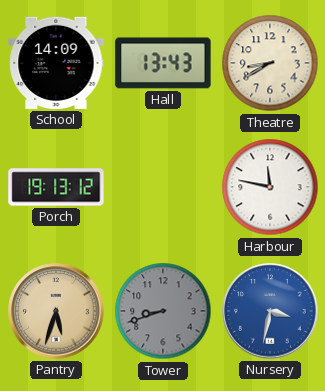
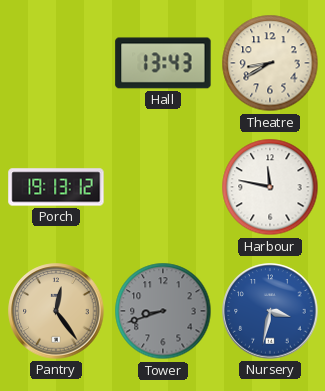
School: 14:09 -> none (56, 63)
Pantry: 5:33 -> 12:24 (56, 311)
